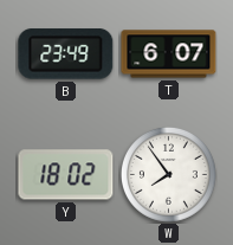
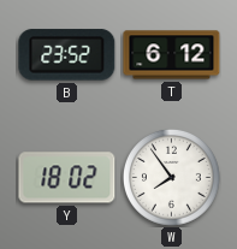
B: 23:49 -> 23:52 (67, 55)
T: 6:07 -> 6:12 (172, 55)
